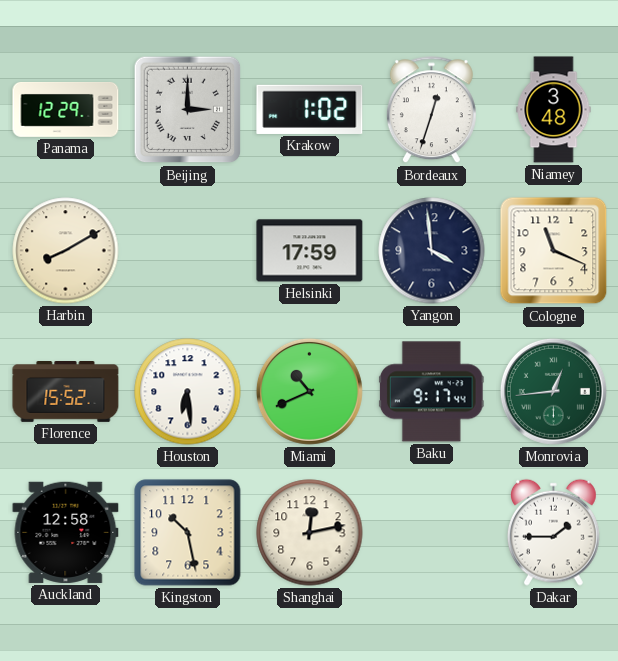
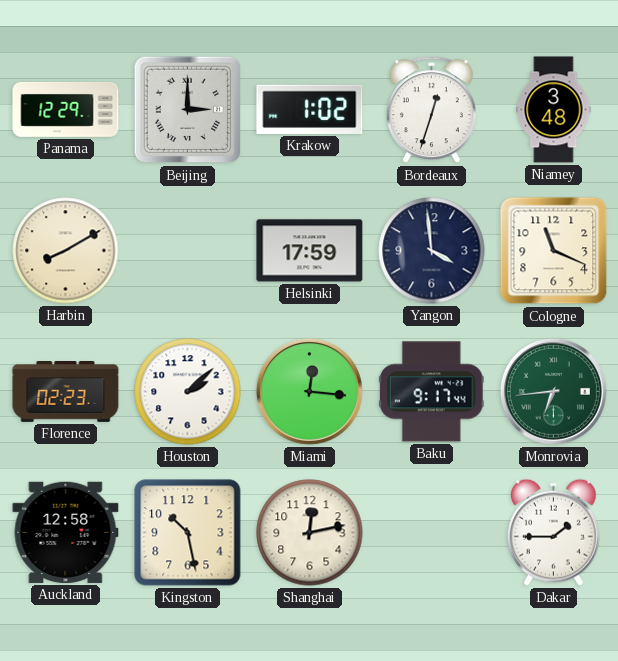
Florence: 15:52 -> 02:23 (66, 392)
Houston: 6:29 -> 2:08 (188, 392)
Miami: 10:41 -> 12:16 (309, 391)
Monrovia: 12:44 -> 6:44 (553, 391)
